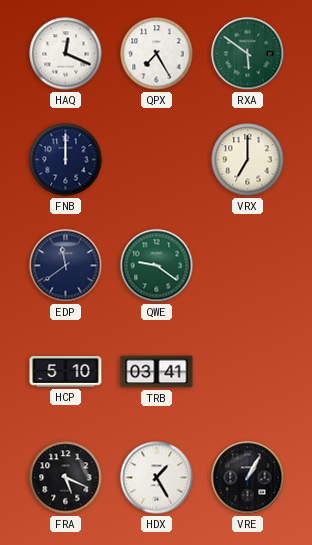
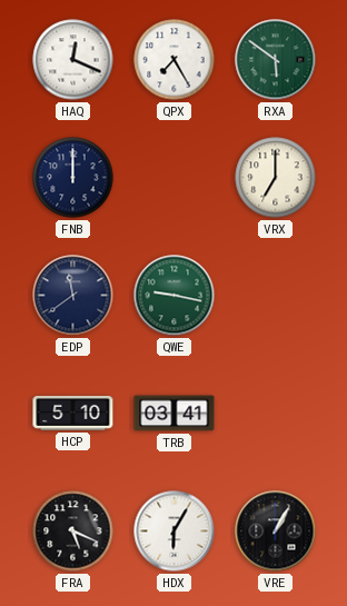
QWE: 9:21 -> 9:17 (175, 296)
HDX: 1:25 -> 6:05 (175, 532)
